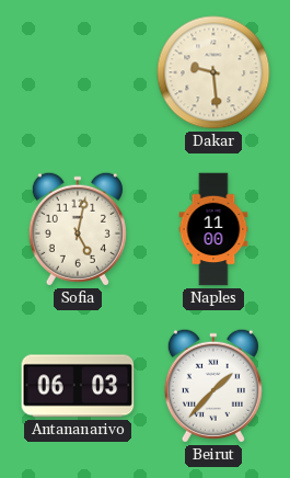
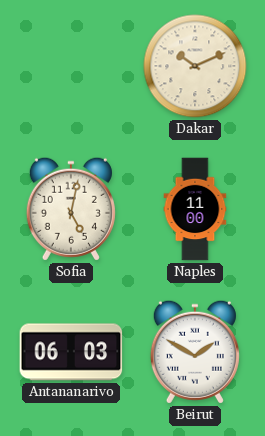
Dakar: 9:29 -> 10:11 (195, 66)
Beirut: 1:37 -> 1:50 (195, 352)
